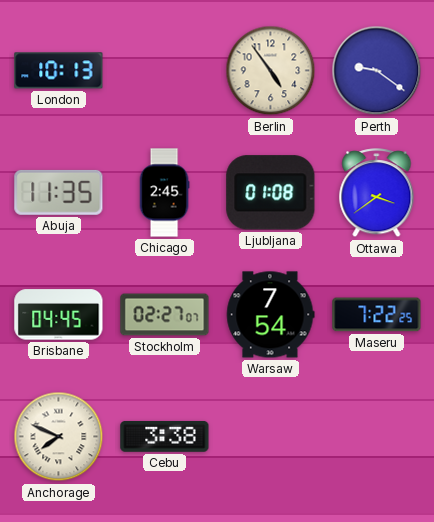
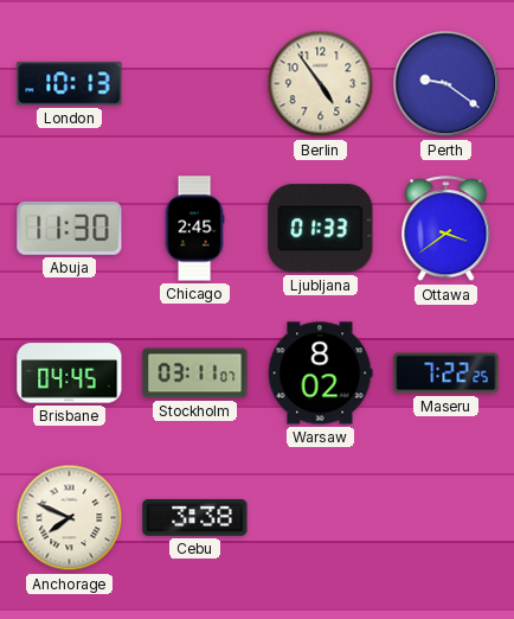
Abuja: 11:35 -> 11:30 (70, 228)
Ljubljana: 01:08 -> 01:33 (321, 229)
Stockholm: 02:27 -> 03:11 (195, 374)
Warsaw: 7:54 -> 8:02 (320, 374)
